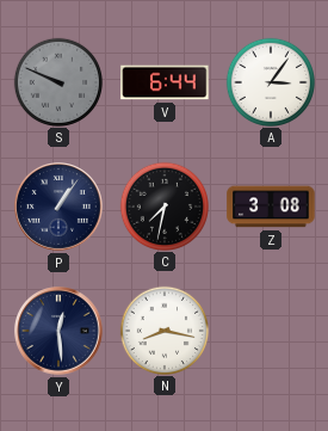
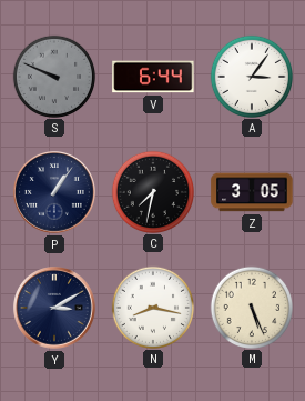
Z: 3:08 -> 3:05 (252, 192)
Y: 12:29 -> 3:10 (55, 309)
M: none -> 5:26 (251, 307)
